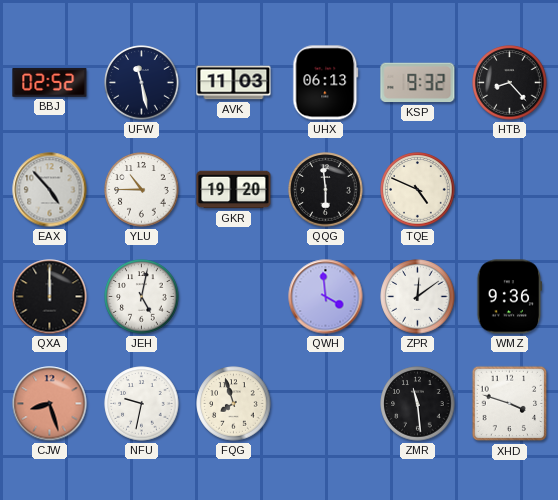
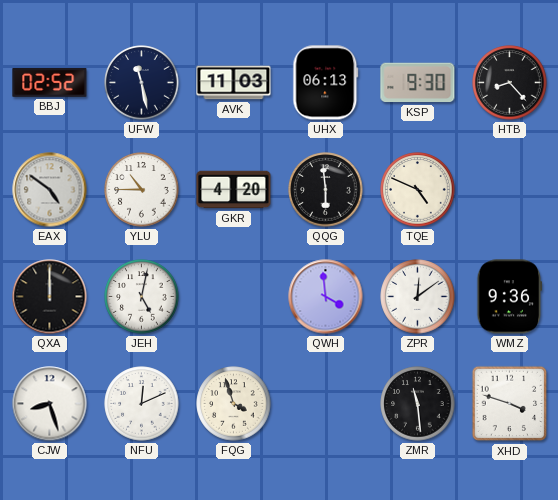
KSP: 9:32 -> 9:30 (418, 83)
EAX: 4:53 -> 4:51 (50, 190)
GKR: 19:20 -> 4:20 (234, 190)
CJW dial: salmon -> white (50, 404)
NFU: 9:32 -> 12:11 (142, 404)
FQG: 7:57 -> 3:57 (234, 404)
